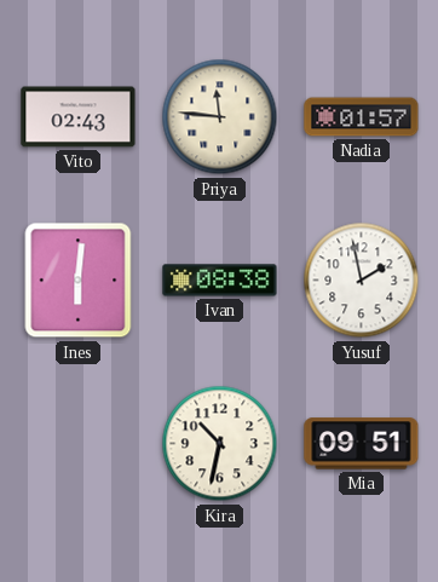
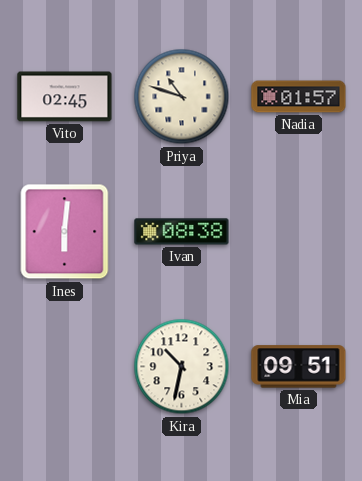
Vito: 02:43 -> 02:45 (65, 97)
Priya: 11:46 -> 10:48 (182, 97)
Yusuf: 1:58 -> none (362, 281)
